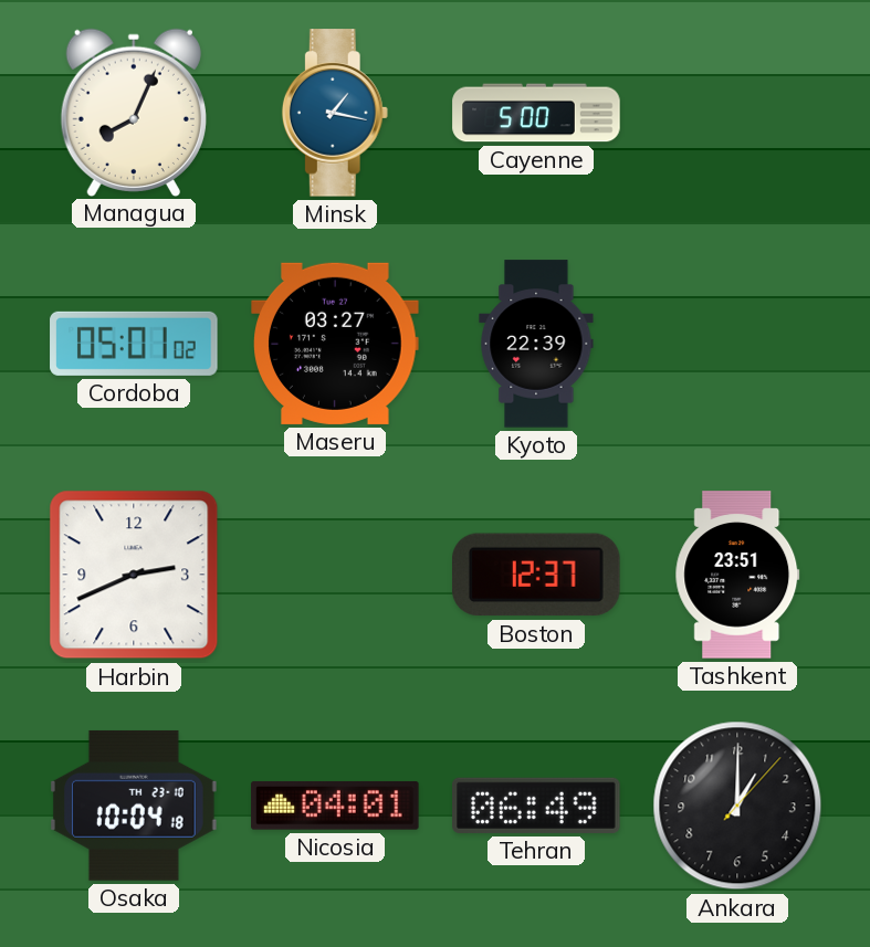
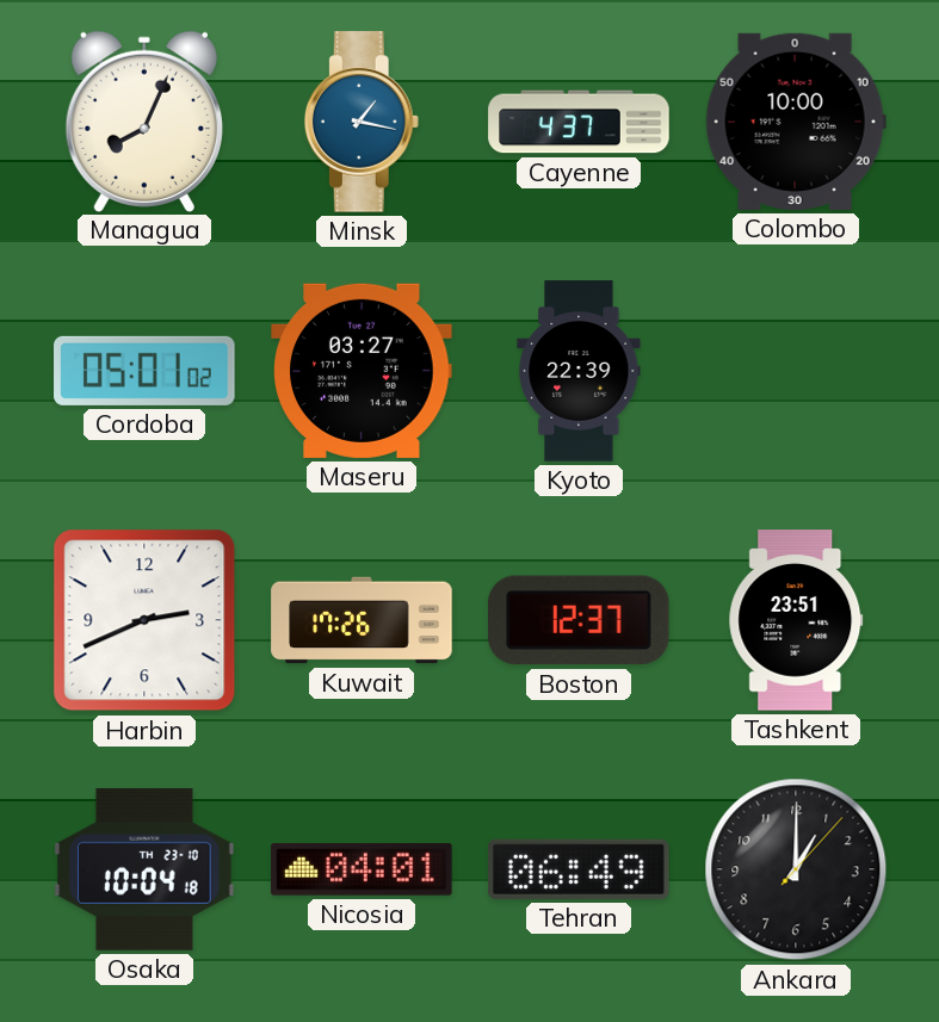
Cayenne: 5:00 -> 4:37 (579, 122)
Colombo: none -> 10:00 (796, 122)
Kuwait: none -> 17:26 (362, 620)
